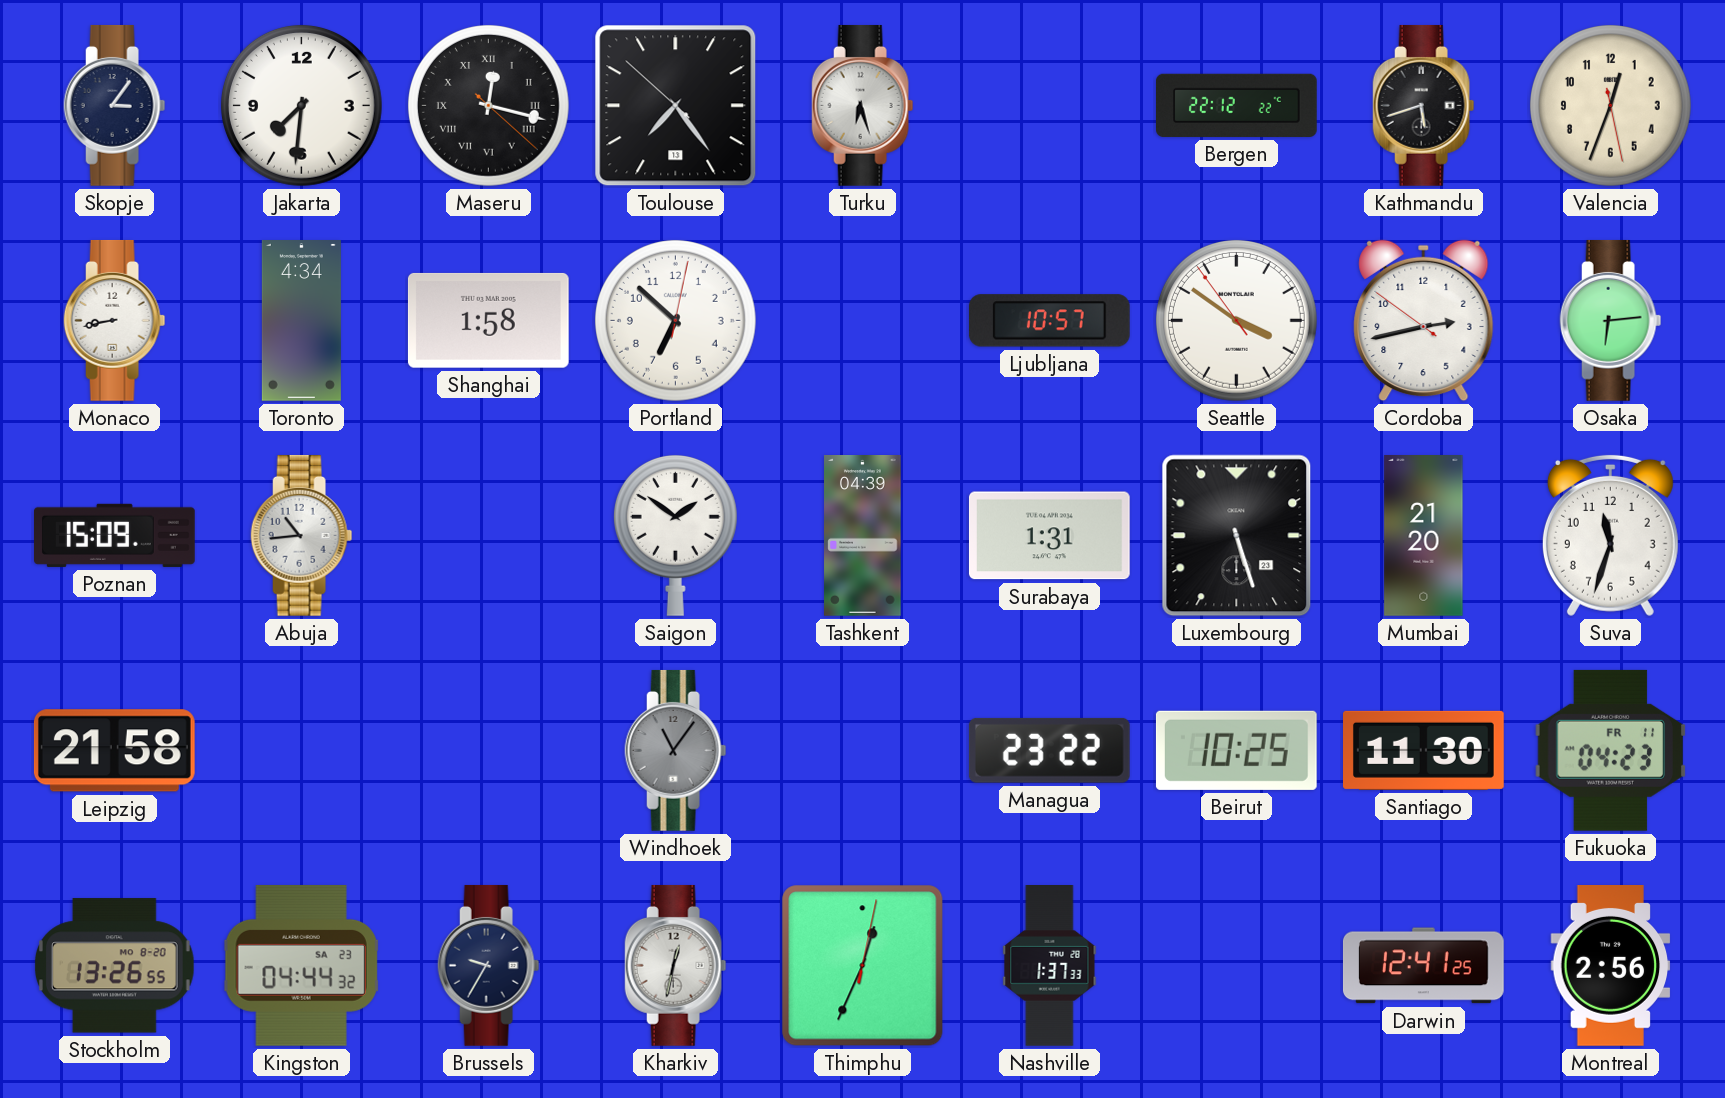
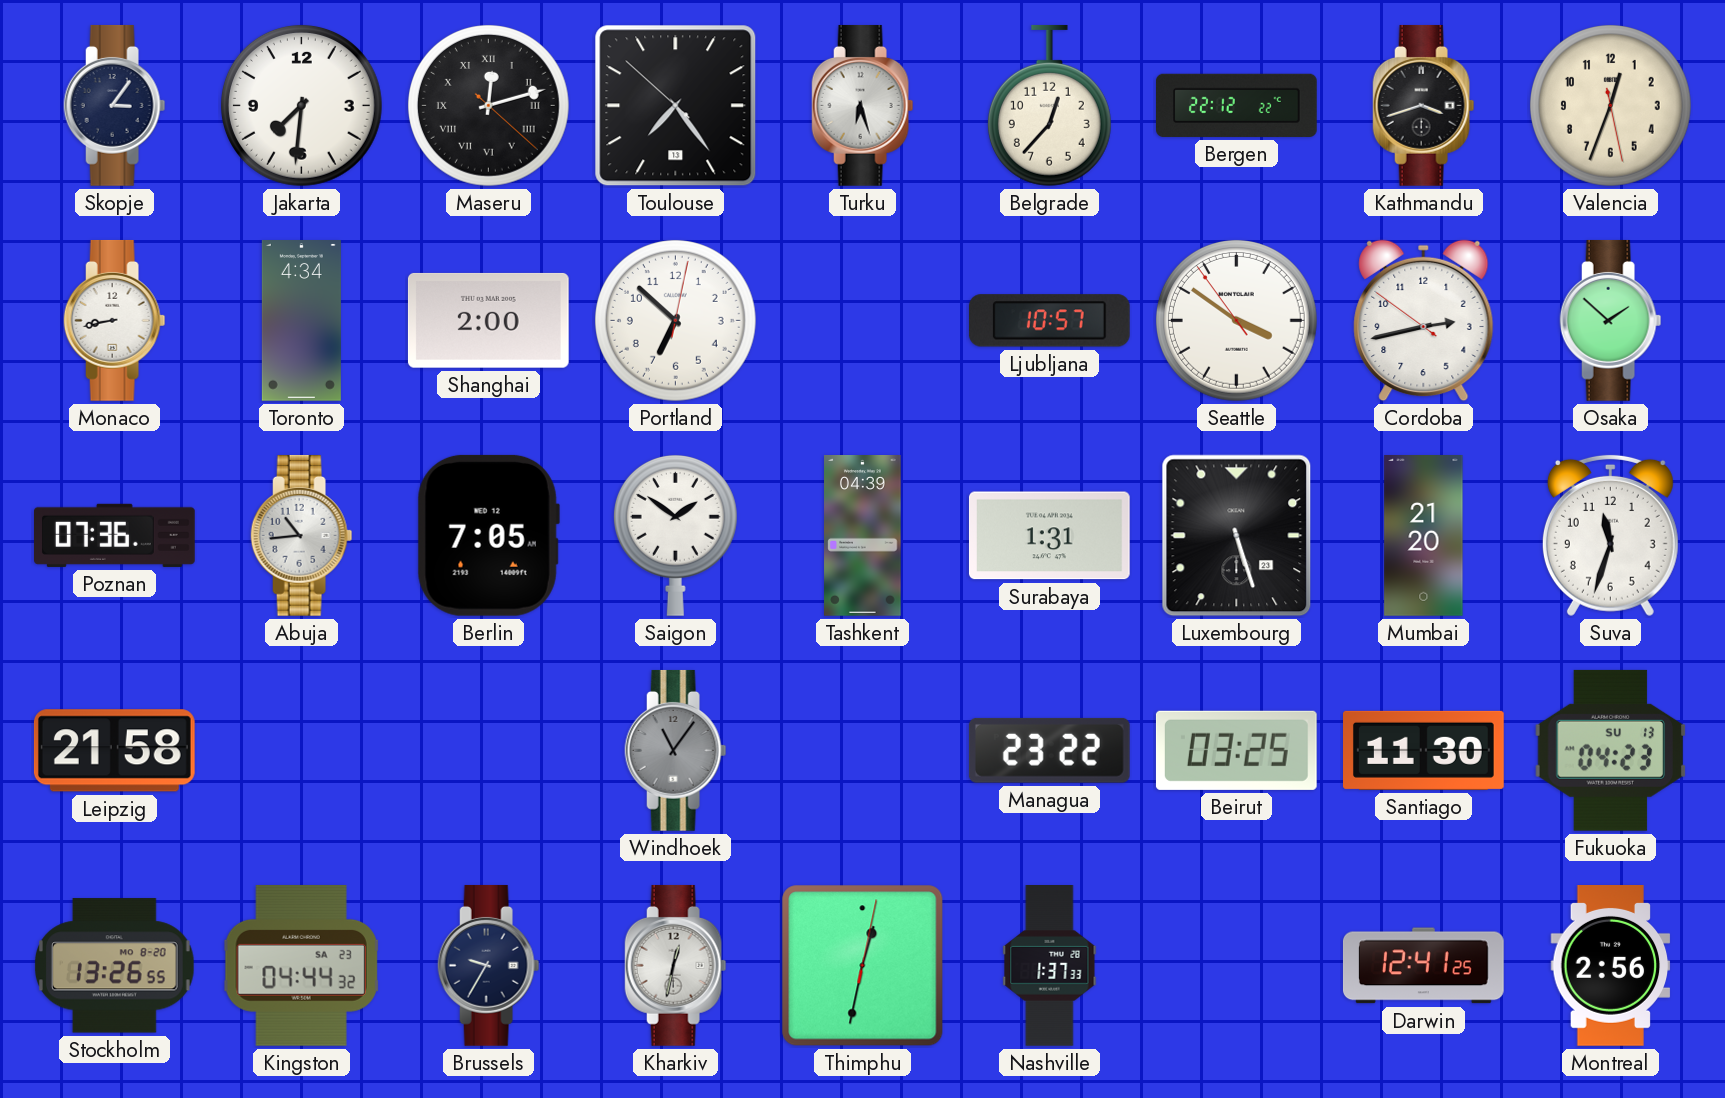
Maseru: 12:17 -> 12:12 (488, 105)
Belgrade: none -> 12:37 (1049, 105)
Kathmandu: 5:42 -> 3:42 (1424, 106)
Shanghai: 1:58 -> 2:00 (488, 320)
Osaka: 6:14 -> 1:52 (1611, 321)
Poznan: 15:09 -> 07:36 (115, 535)
Berlin: none -> 7:05 (488, 535)
Beirut: 10:25 -> 03:25 (1236, 750)
Fukuoka date: FR 11 -> SU 13 (1611, 750)
Thimphu: 12:34 -> 12:32 (863, 966)
